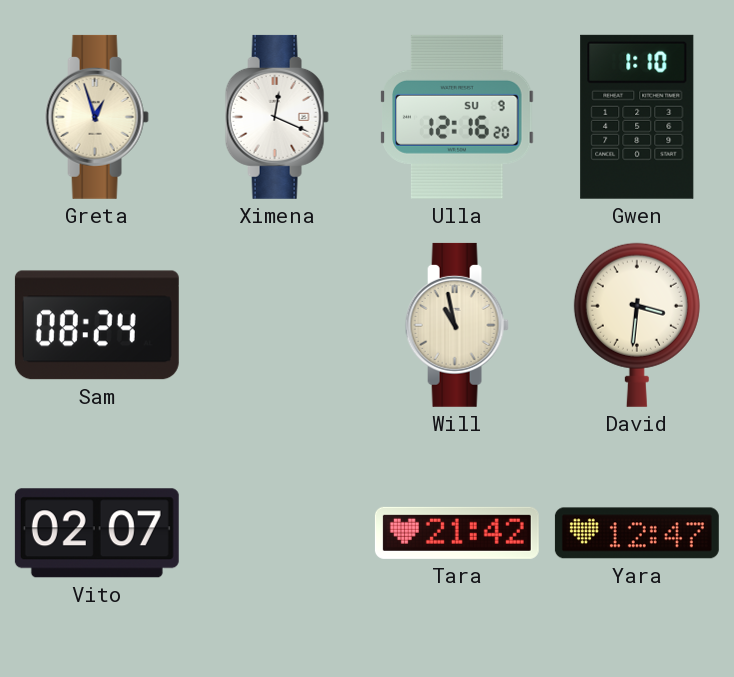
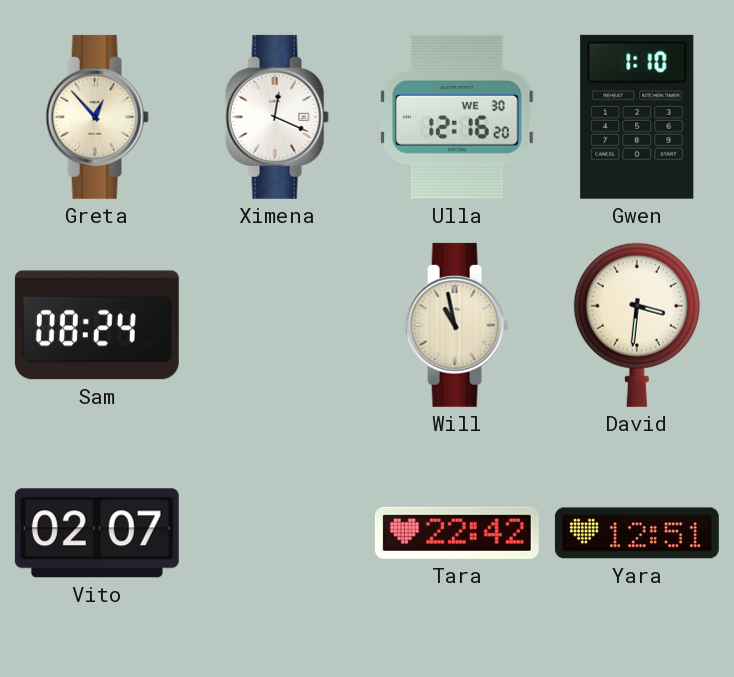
Greta: 12:57 -> 12:53 (97, 117)
Ulla date: SU 9 -> WE 30 (457, 117)
Tara: 21:42 -> 22:42 (457, 533)
Yara: 12:47 -> 12:51 (637, 533)
